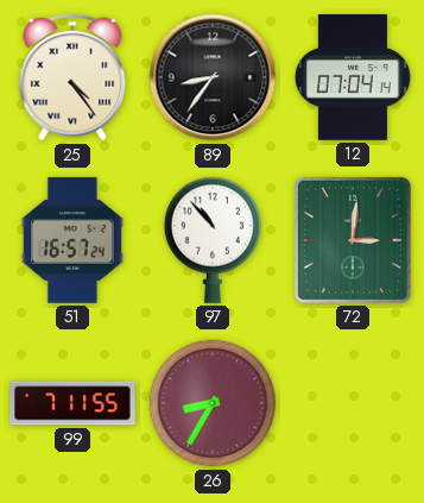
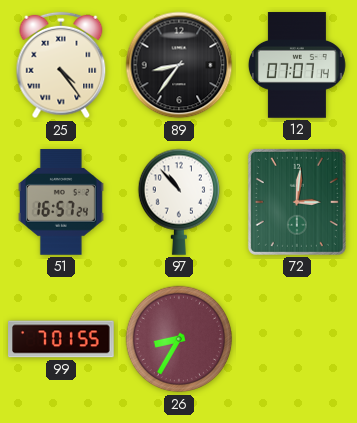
12: 07:04 -> 07:07 (297, 65)
99: 7:11 -> 7:01 (61, 339)
